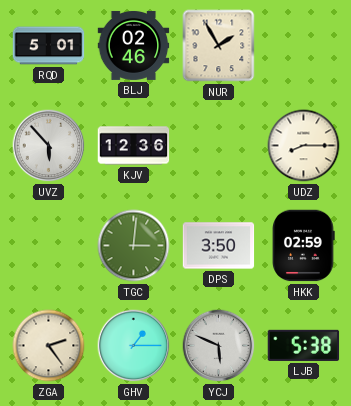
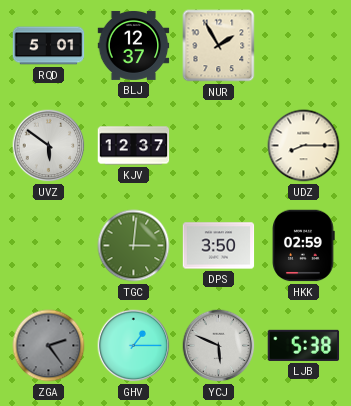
BLJ: 02:46 -> 12:37 (134, 45)
UVZ: 5:53 -> 5:51 (49, 146)
KJV: 12:36 -> 12:37 (134, 146)
ZGA dial: cream -> grey (49, 346)
